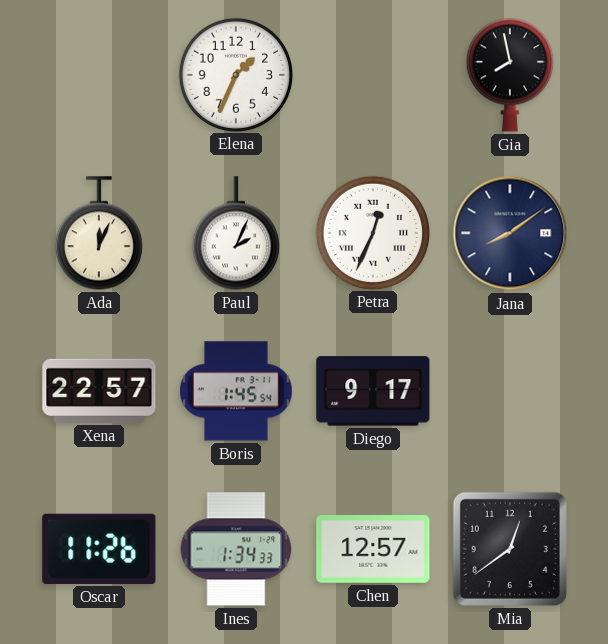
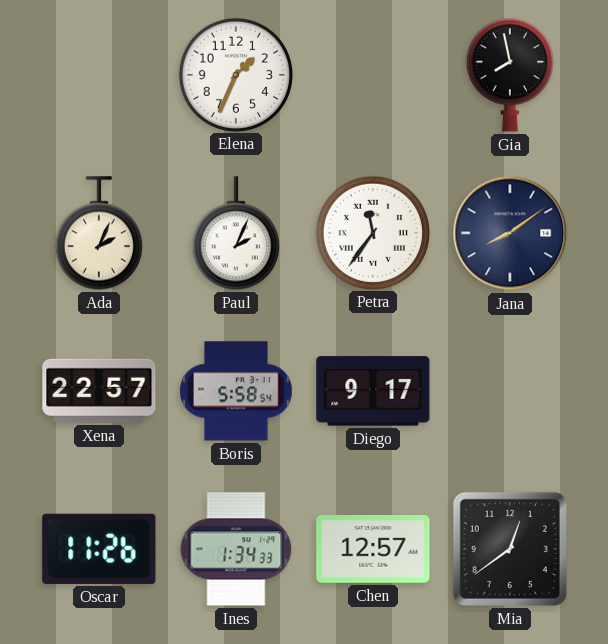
Ada: 12:04 -> 2:04 (99, 233)
Petra: 12:34 -> 11:36 (372, 232)
Boris: 1:45 -> 5:58 (237, 391)
